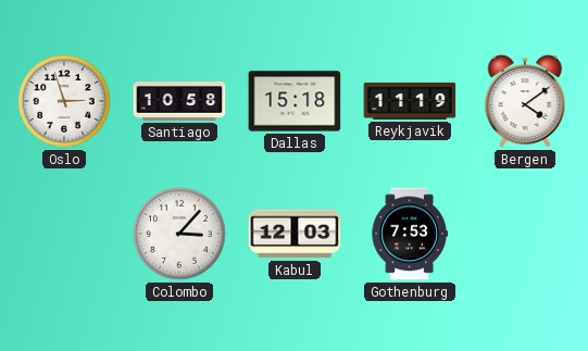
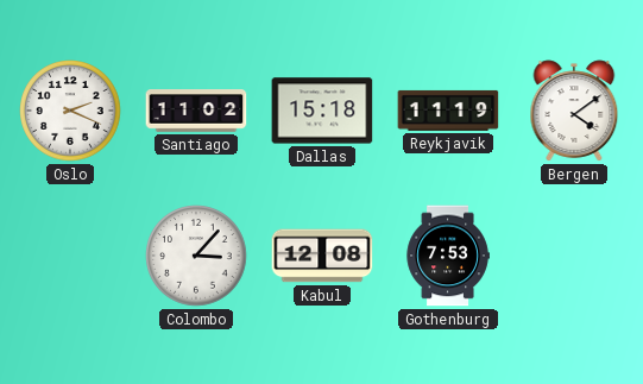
Oslo: 2:57 -> 2:19 (70, 111)
Santiago: 10:58 -> 11:02 (196, 111)
Kabul: 12:03 -> 12:08 (322, 256)
